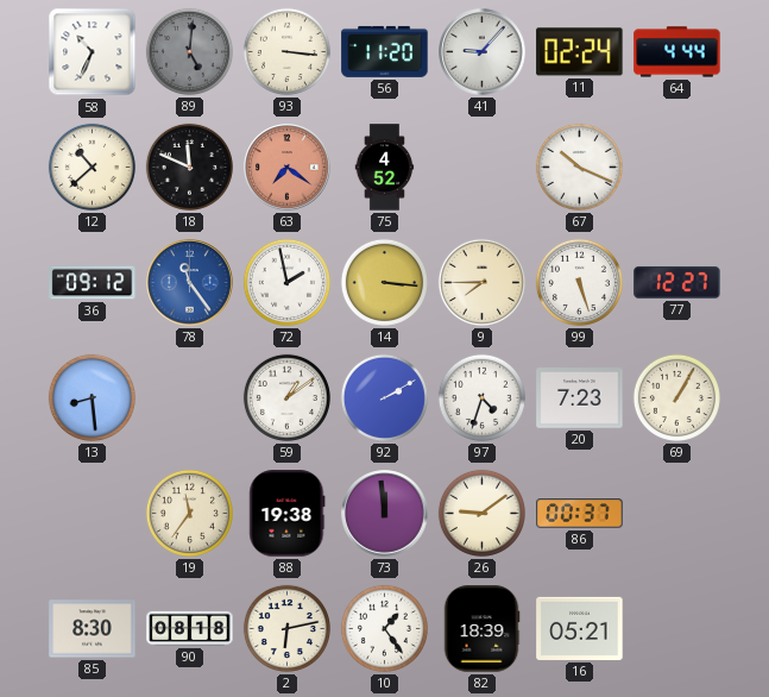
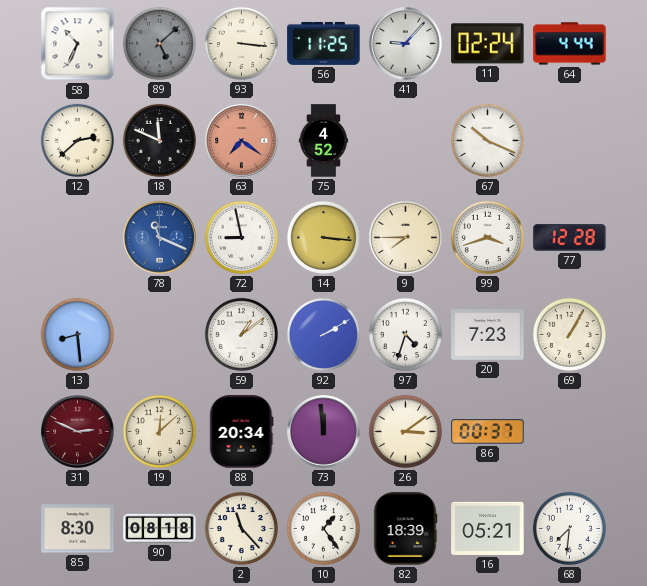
89: 5:01 -> 5:08 (159, 43)
56: 11:20 -> 11:25 (324, 43)
12: 10:38 -> 2:38 (77, 140)
36: 09:12 -> none (93, 283)
78: 11:24 -> 11:19 (160, 238)
72: 1:58 -> 8:58 (241, 237)
99: 5:27 -> 3:42 (487, 237)
77: 12:27 -> 12:28 (570, 237)
31: none -> 2:49 (78, 432)
19: 11:36 -> 12:08 (159, 431)
88: 19:38 -> 20:34 (242, 432)
26: 9:09 -> 3:09 (405, 431)
2: 6:13 -> 11:23 (241, 528)
68: none -> 7:31 (569, 528)
